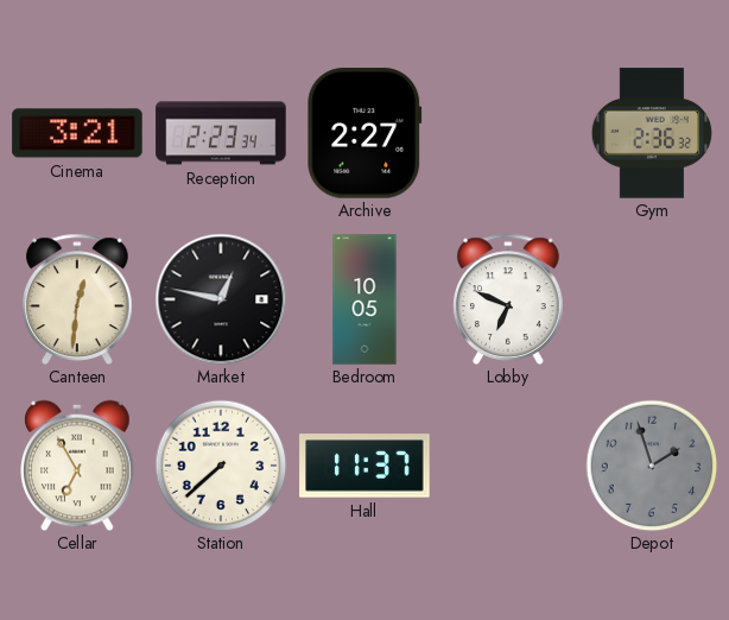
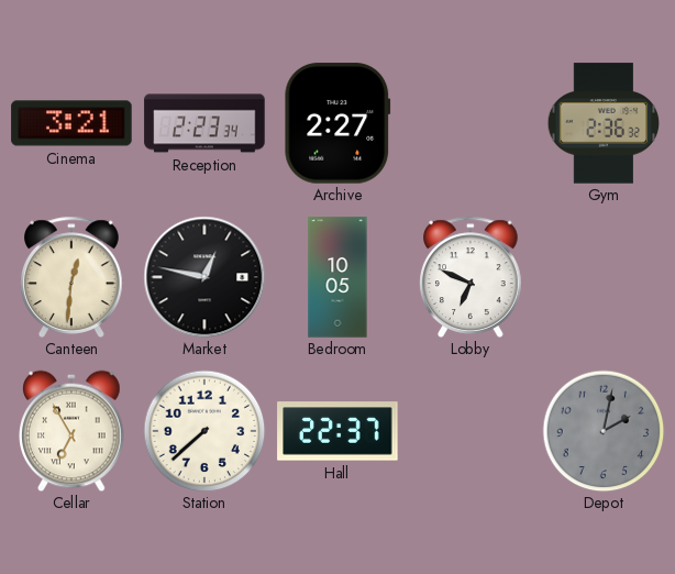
Hall: 11:37 -> 22:37 (337, 431)
Depot: 1:57 -> 2:02 (604, 431)
